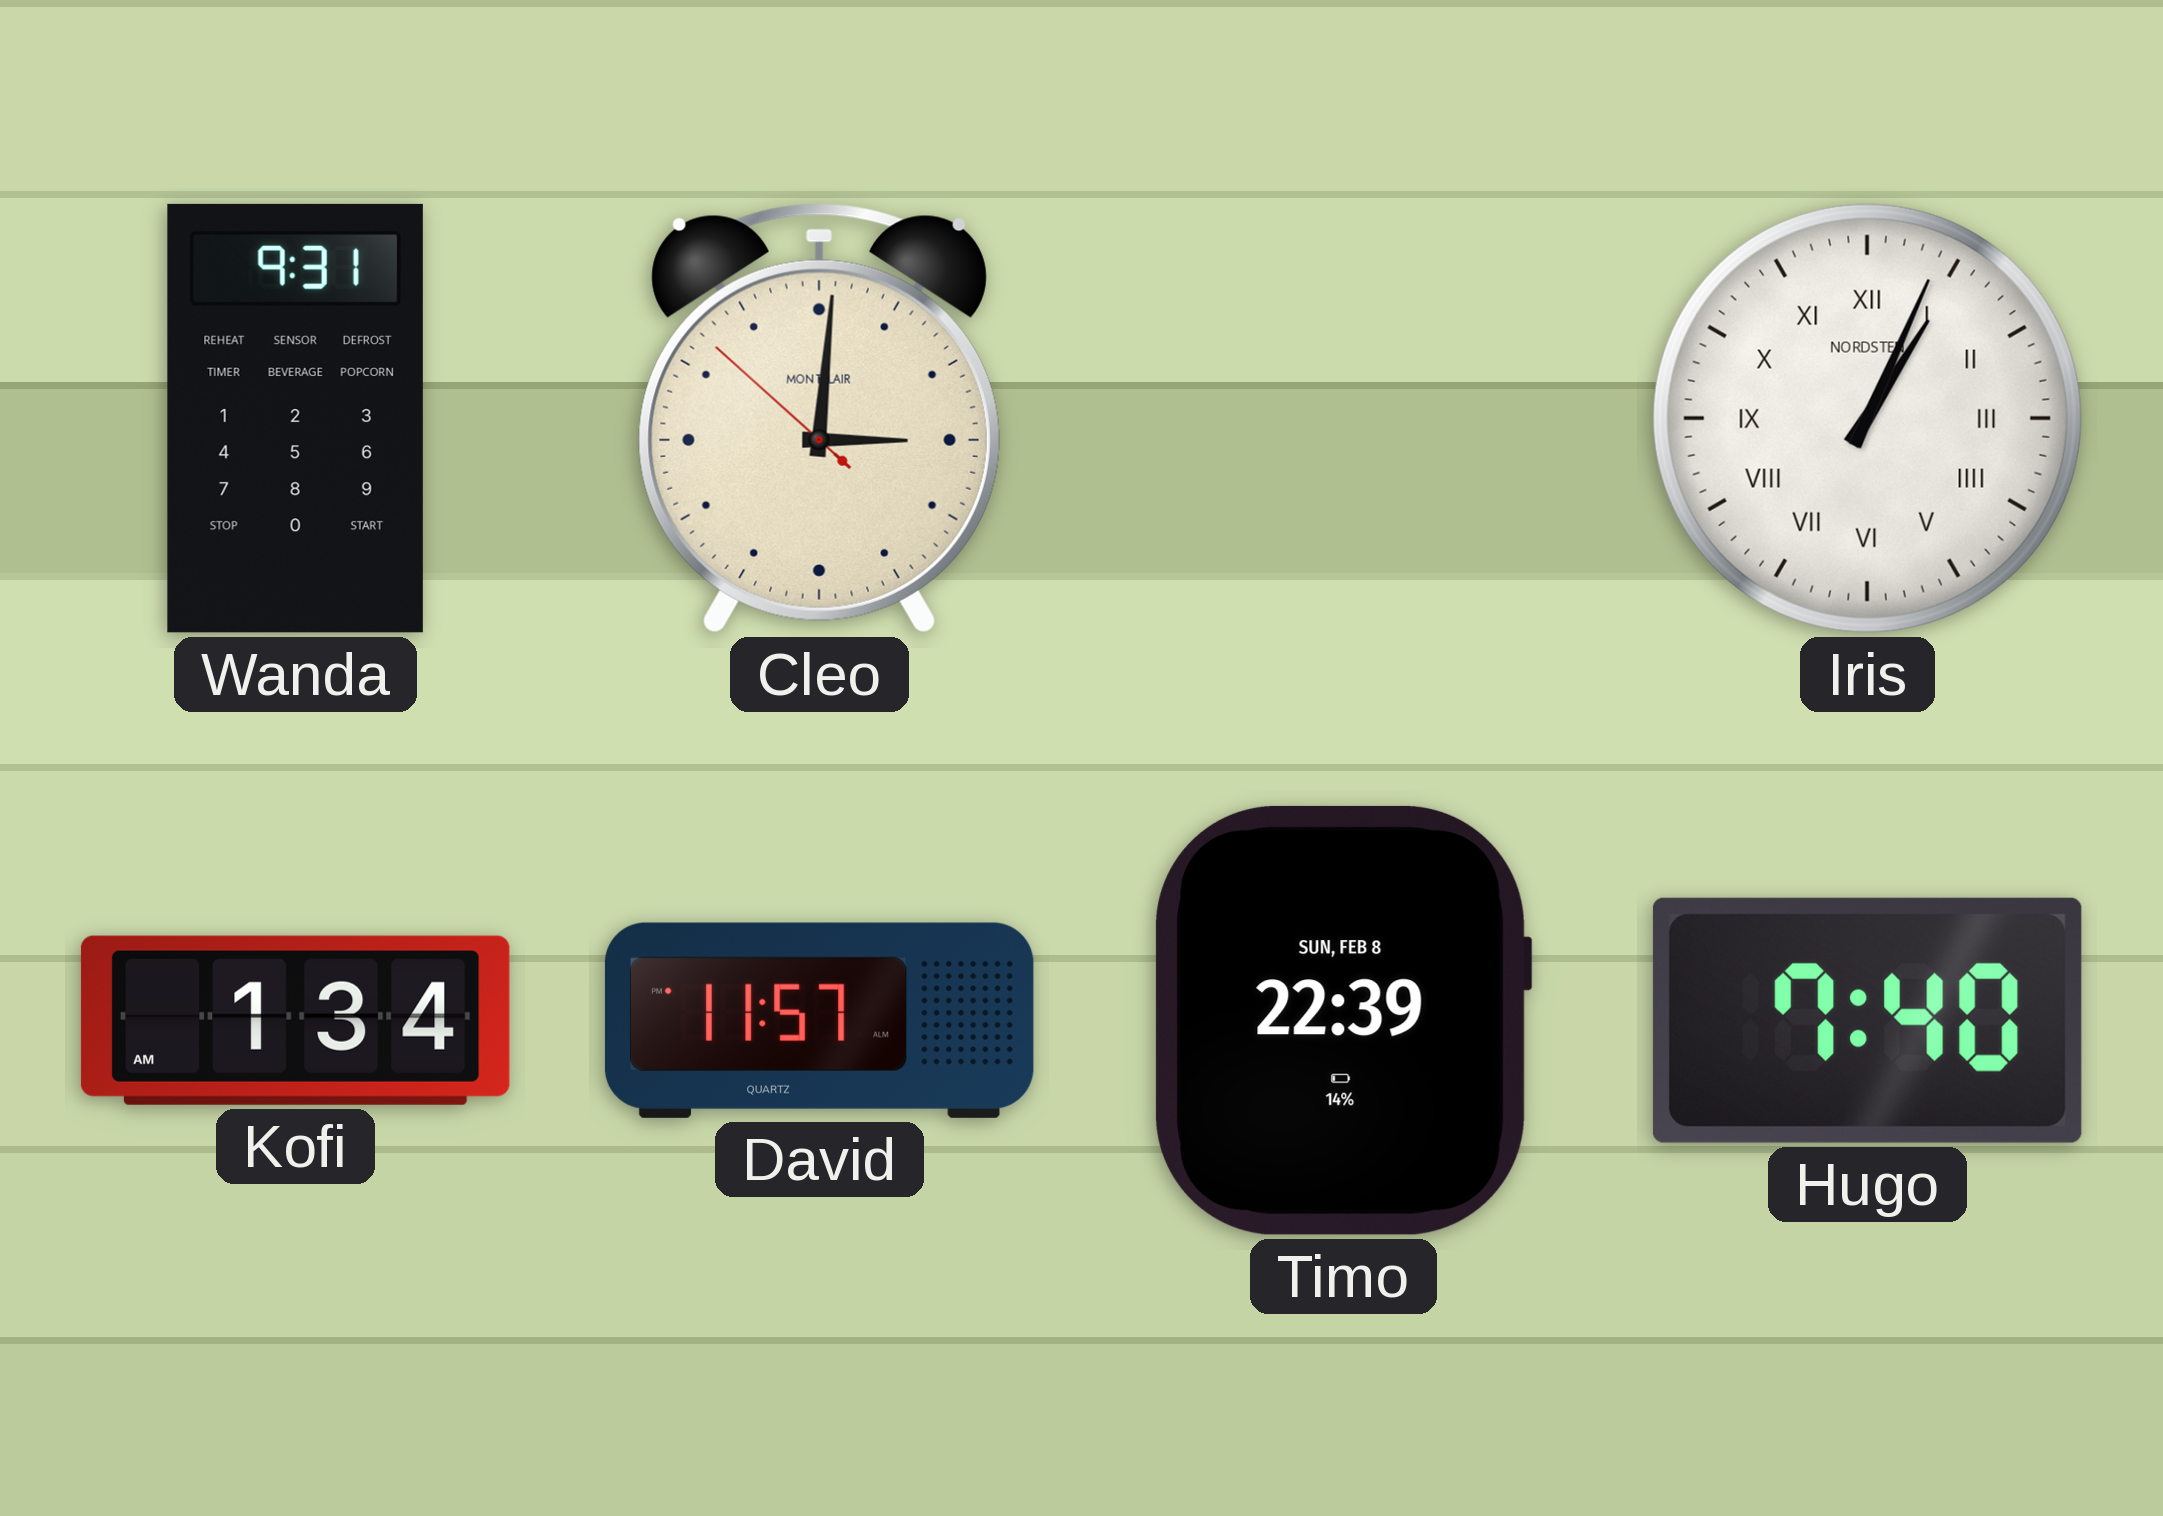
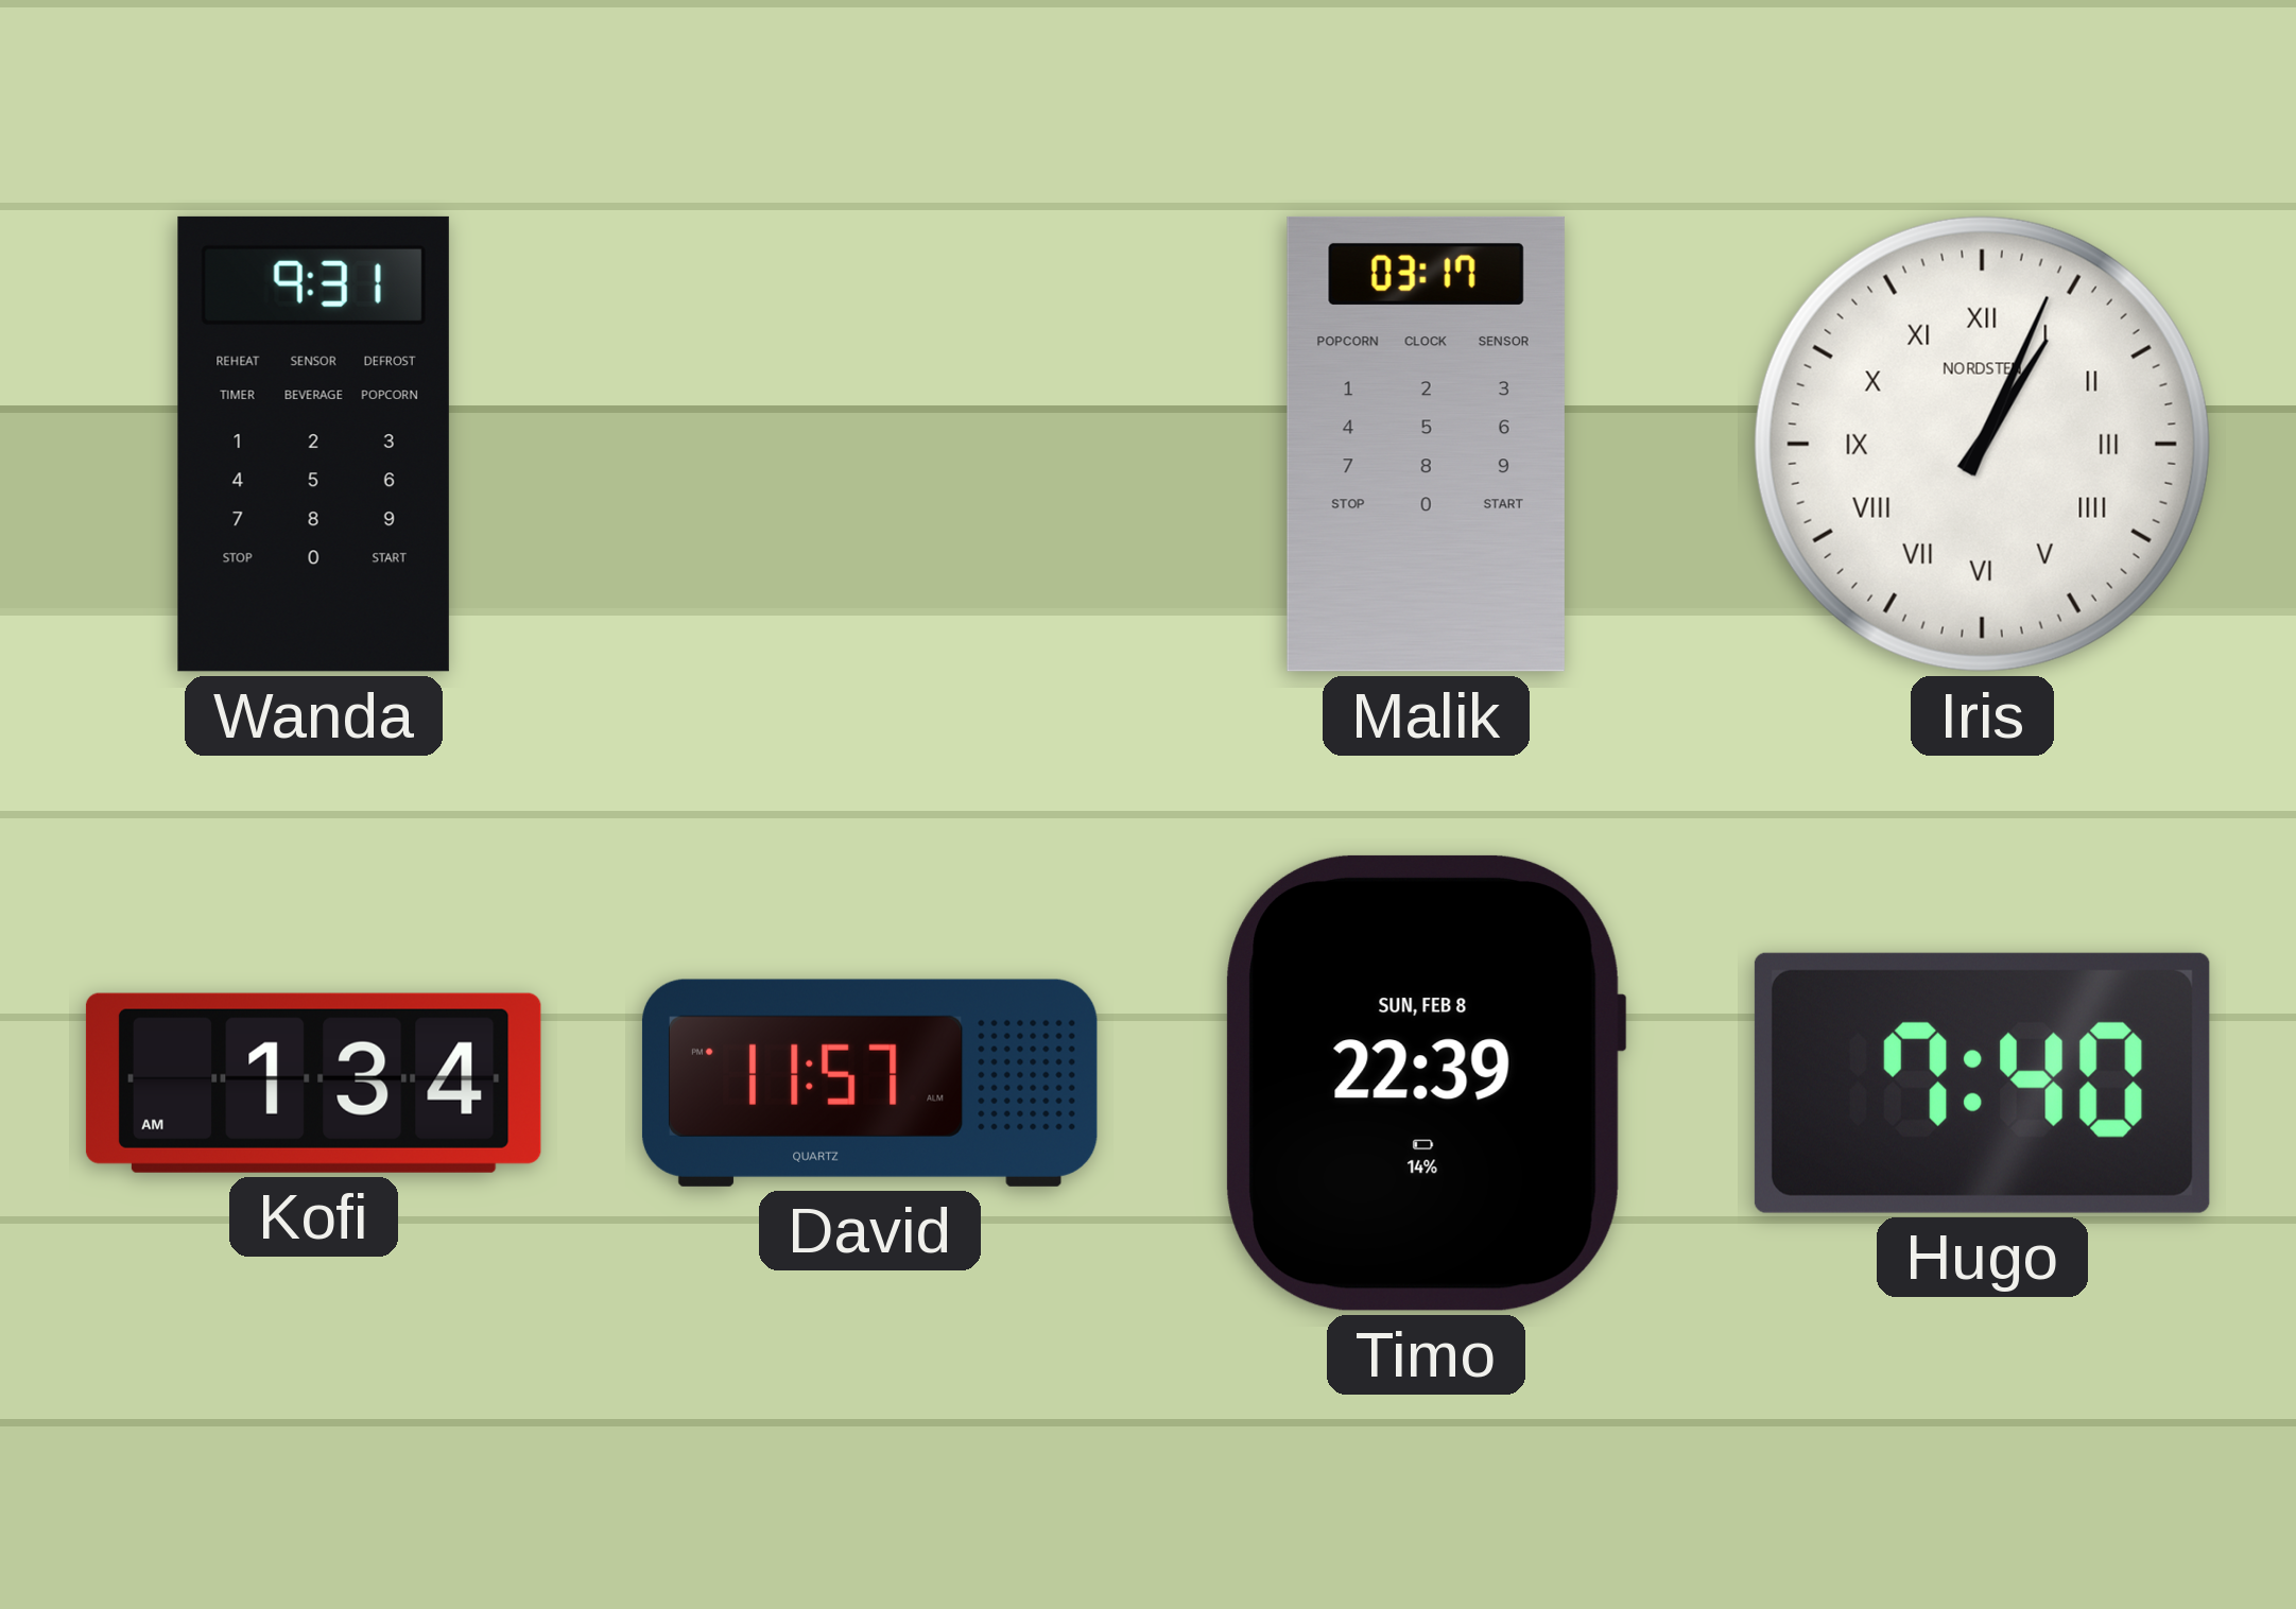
Cleo: 3:00 -> none (819, 418)
Malik: none -> 03:17 (1426, 444)
